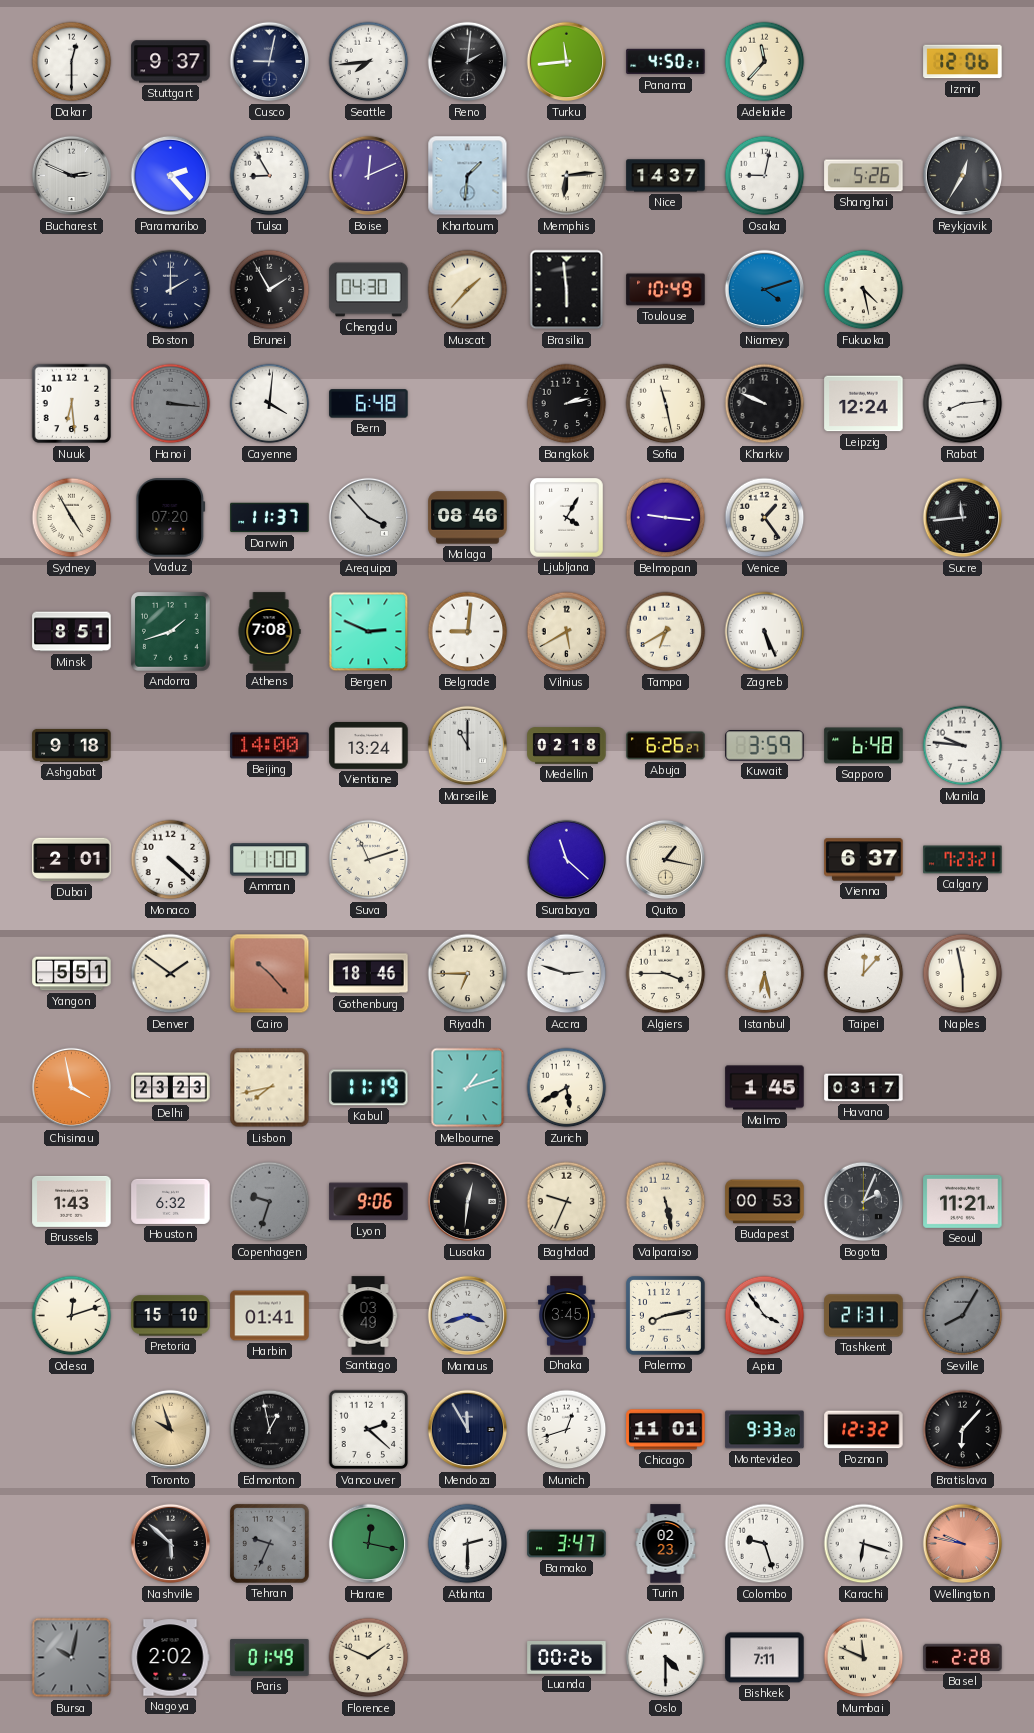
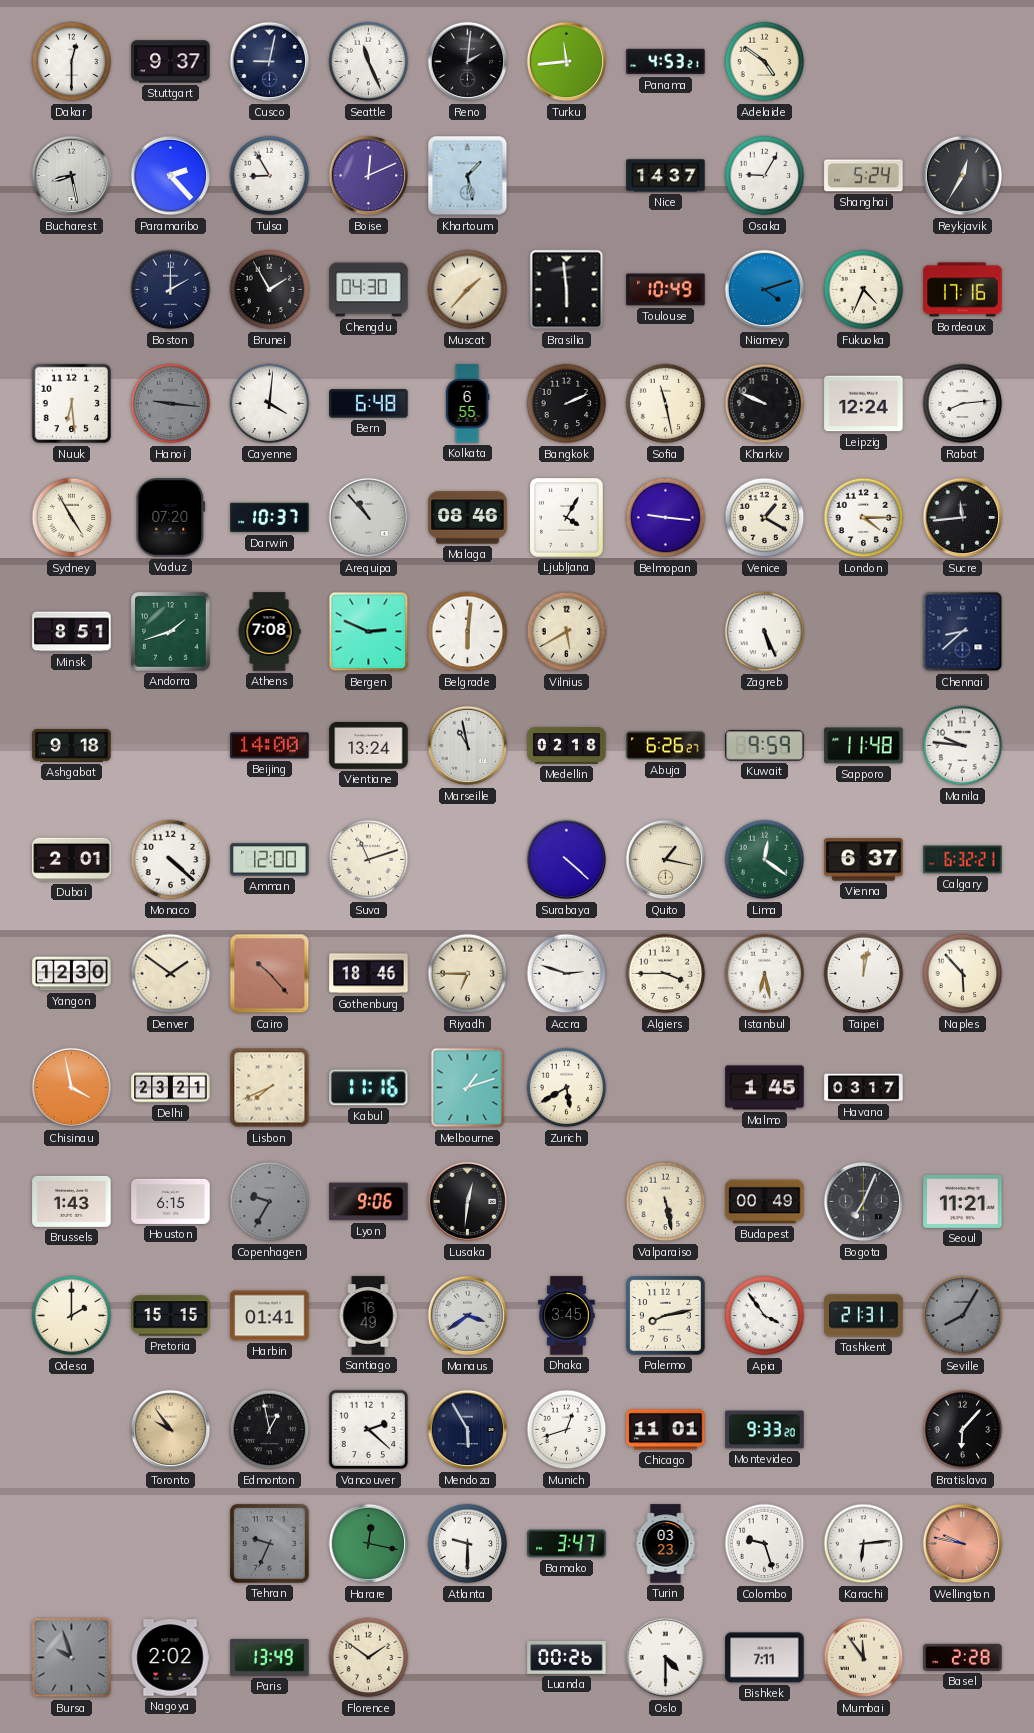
Seattle: 7:44 -> 11:26 (369, 62)
Panama: 4:50 -> 4:53 (666, 62)
Adelaide: 11:37 -> 4:51 (765, 62)
Izmir: 12:06 -> none (963, 62)
Bucharest: 2:49 -> 8:28 (72, 176)
Khartoum: 1:31 -> 1:28 (468, 176)
Memphis: 6:14 -> none (567, 176)
Osaka: 9:02 -> 9:05 (765, 176)
Shanghai: 5:26 -> 5:24 (864, 176)
Fukuoka: 4:28 -> 4:34 (864, 290)
Bordeaux: none -> 17:16 (963, 290)
Hanoi: 3:16 -> 9:16 (171, 404)
Kolkata: none -> 6:55 (467, 404)
Bangkok: 2:13 -> 2:11 (567, 404)
Darwin: 11:37 -> 10:37 (270, 518)
Arequipa: 3:53 -> 10:53 (369, 518)
Venice: 1:24 -> 1:20 (765, 518)
London: none -> 4:15 (864, 518)
Belgrade: 9:01 -> 6:01 (468, 632)
Tampa: 6:40 -> none (666, 632)
Chennai: none -> 8:38 (963, 632)
Marseille: 11:00 -> 10:58 (468, 746)
Kuwait: 3:59 -> 9:59 (765, 746)
Sapporo: 6:48 -> 11:48 (864, 746)
Amman: 11:00 -> 12:00 (270, 860)
Surabaya: 11:22 -> 4:22 (567, 860)
Lima: none -> 12:21 (765, 860)
Calgary: 7:23 -> 6:32 (963, 860)
Yangon: 5:51 -> 12:30 (72, 974)
Taipei: 12:07 -> 12:02 (864, 974)
Naples: 5:58 -> 5:53 (963, 974)
Delhi: 23:23 -> 23:21 (171, 1088)
Lisbon: 7:43 -> 7:41 (270, 1088)
Kabul: 11:19 -> 11:16 (369, 1088)
Houston: 6:32 -> 6:15 (171, 1201)
Copenhagen: 9:33 -> 9:35 (270, 1202)
Baghdad: 9:34 -> none (567, 1202)
Budapest: 00:53 -> 00:49 (765, 1202)
Bogota: 2:04 -> 7:04 (864, 1202)
Odesa: 12:12 -> 2:00 (72, 1316)
Pretoria: 15:10 -> 15:15 (171, 1316)
Santiago: 03:49 -> 16:49 (368, 1316)
Manaus: 3:42 -> 3:39 (468, 1316)
Toronto: 9:57 -> 9:54 (171, 1430)
Mendoza: 11:55 -> 5:55 (468, 1430)
Poznan: 12:32 -> none (864, 1430)
Nashville: 5:52 -> none (171, 1544)
Atlanta: 2:30 -> 9:30 (468, 1544)
Turin: 02:23 -> 03:23 (666, 1544)
Karachi: 6:18 -> 6:14 (864, 1544)
Bursa: 10:02 -> 9:57 (72, 1658)
Paris: 01:49 -> 13:49 (270, 1657)
Florence: 1:49 -> 1:51 (369, 1658)
Mumbai: 11:49 -> 11:54 (864, 1658)
